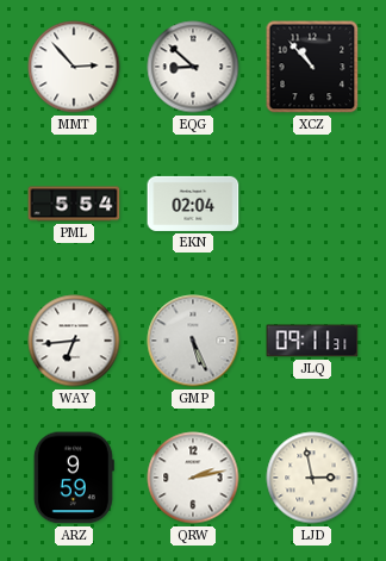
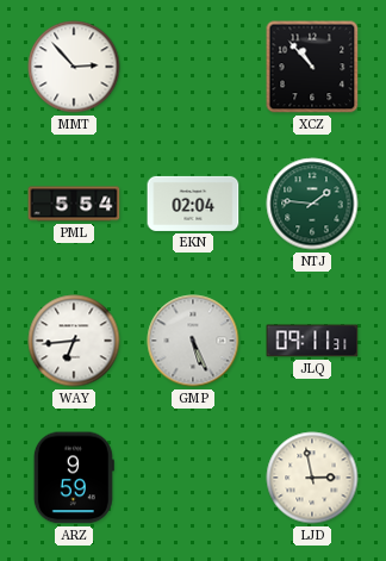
EQG: 8:52 -> none (193, 67)
NTJ: none -> 1:46 (312, 204)
QRW: 2:13 -> none (193, 478)
